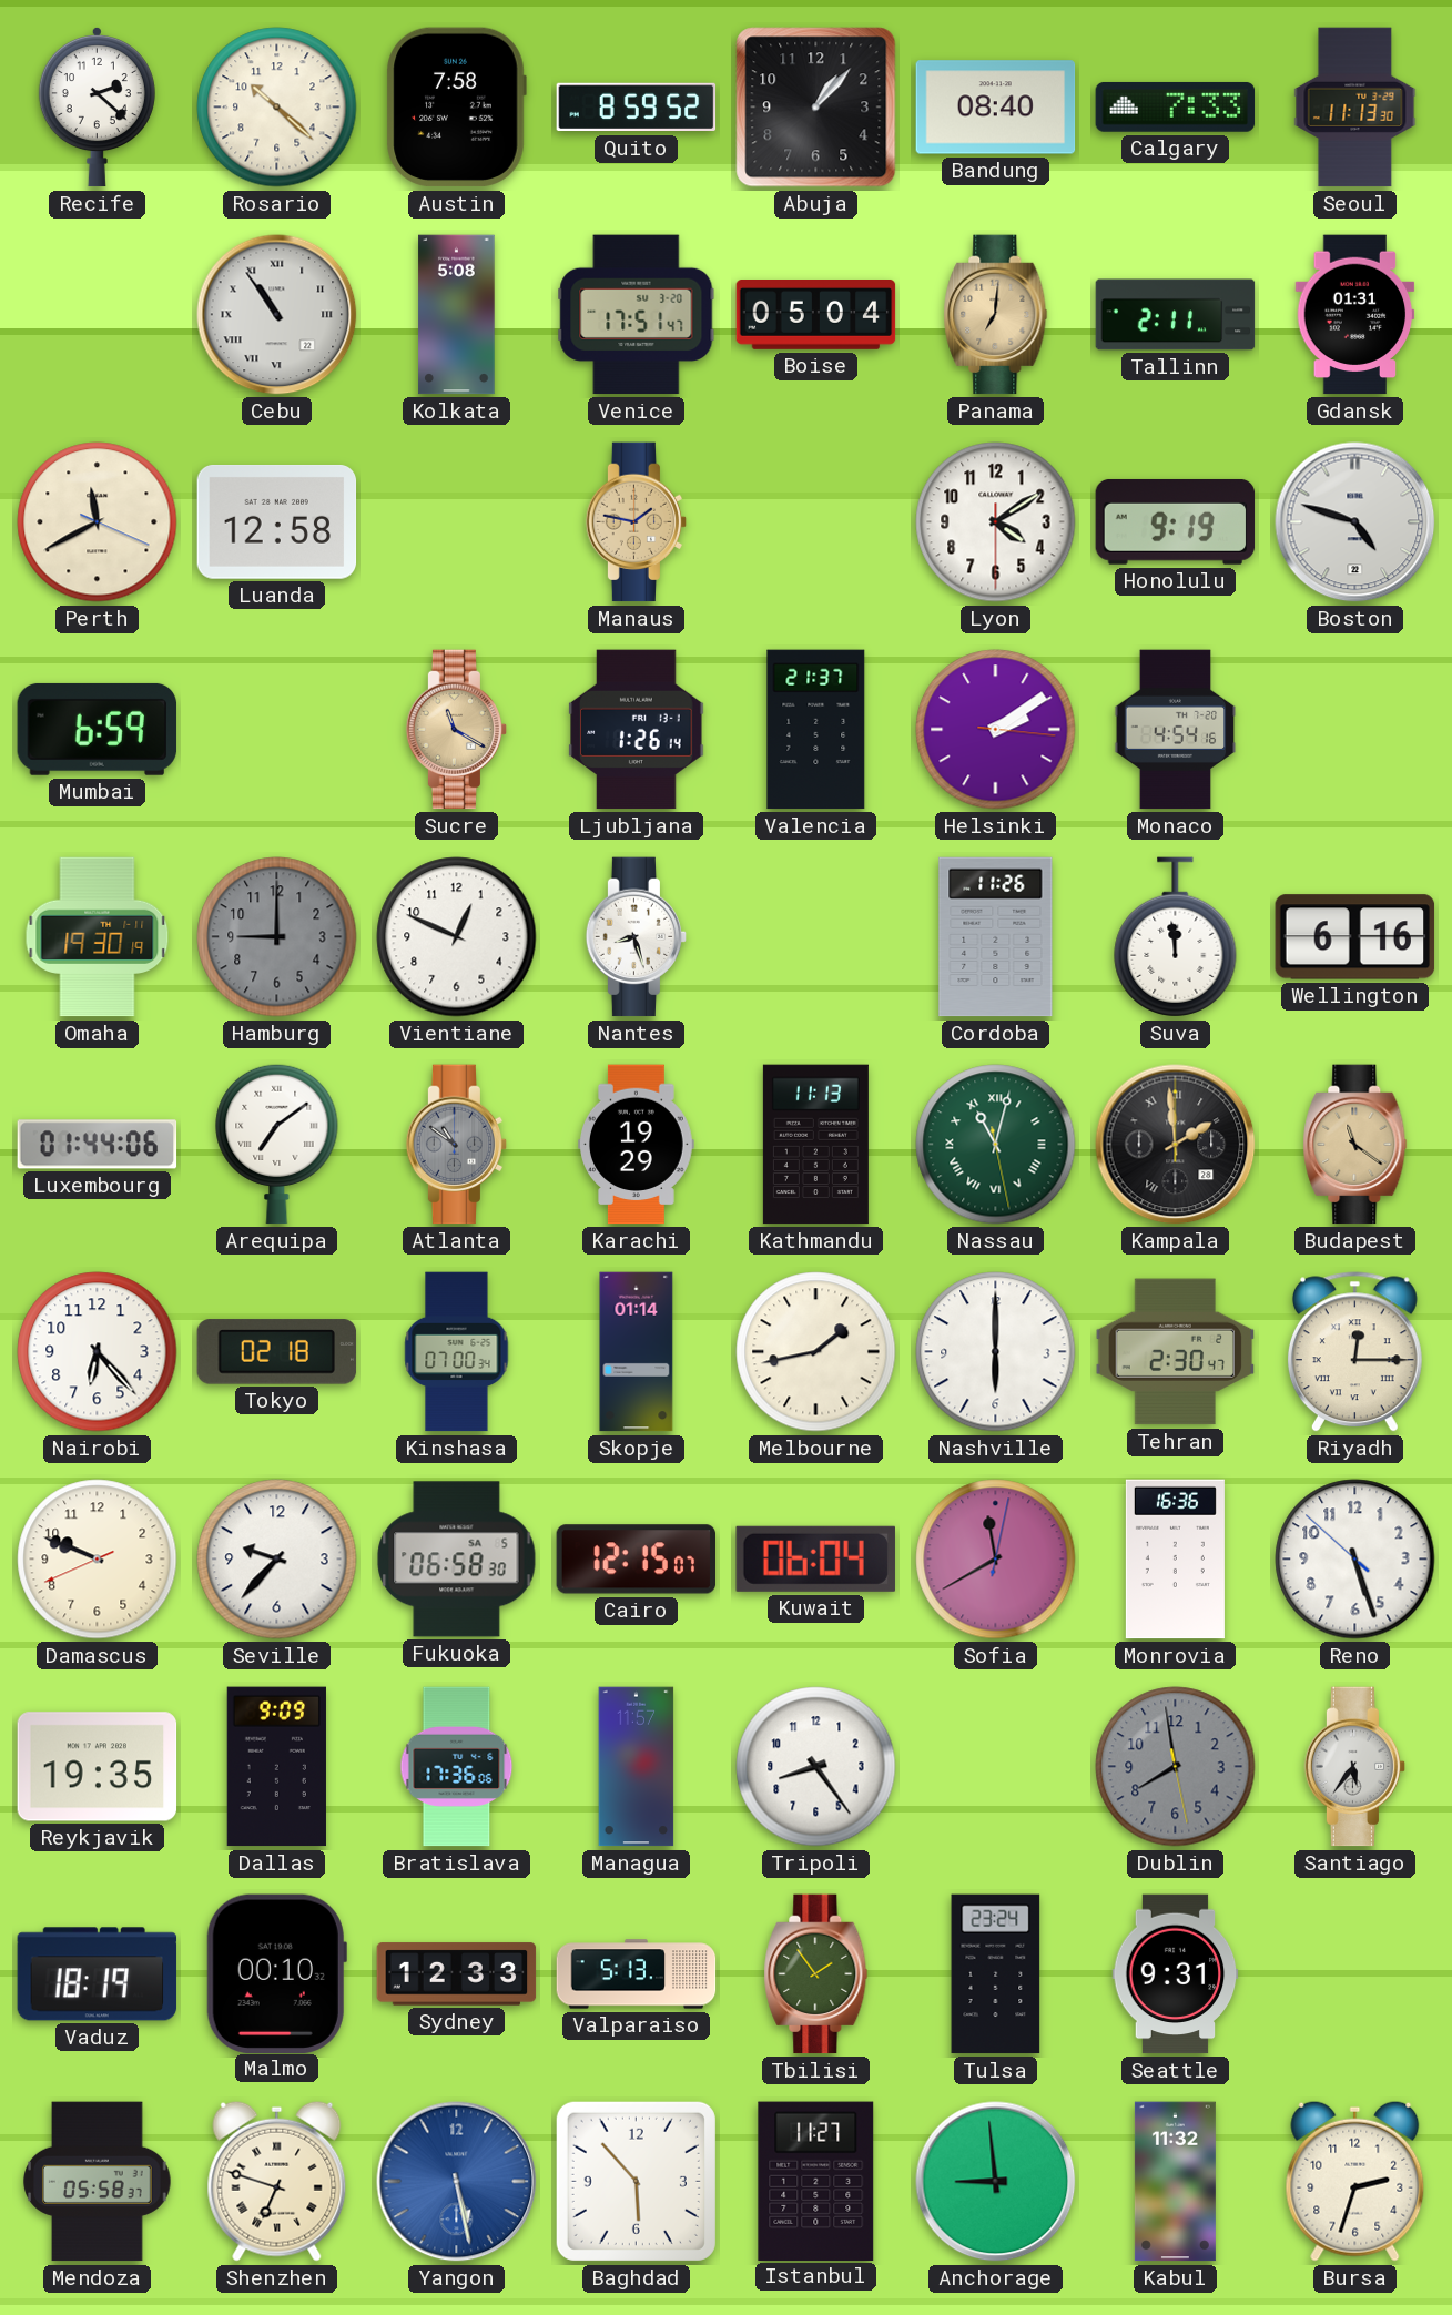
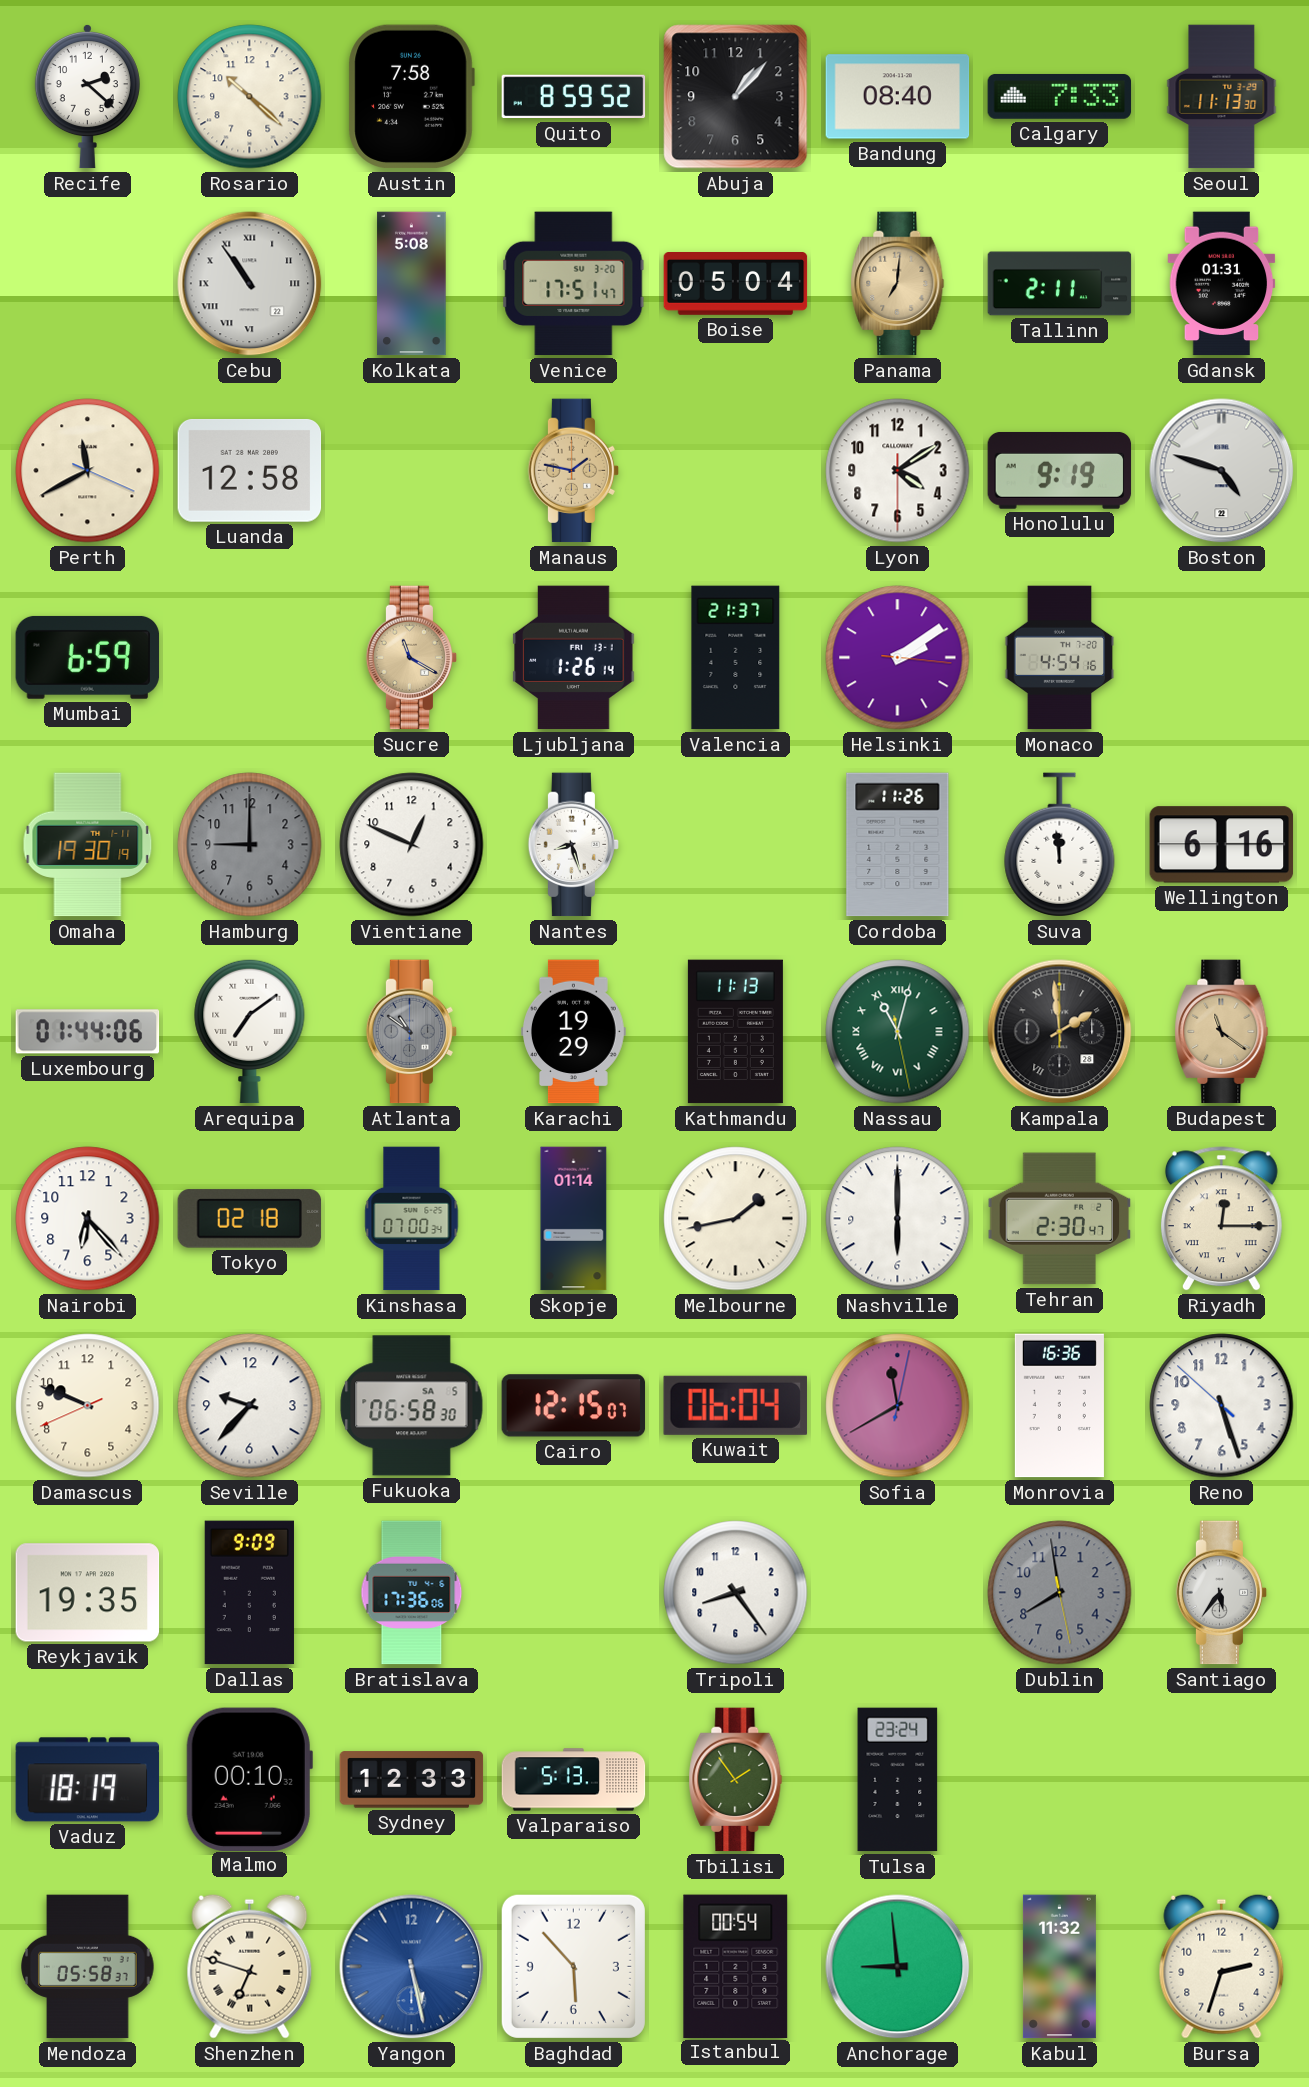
Managua: 11:57 -> none (637, 1767)
Seattle: 9:31 -> none (1176, 1974)
Istanbul: 11:27 -> 00:54 (736, 1966)
